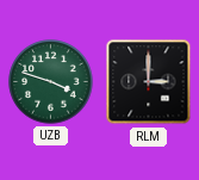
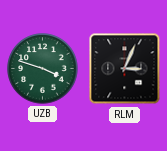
RLM: 3:00 -> 3:04 (125, 69)
